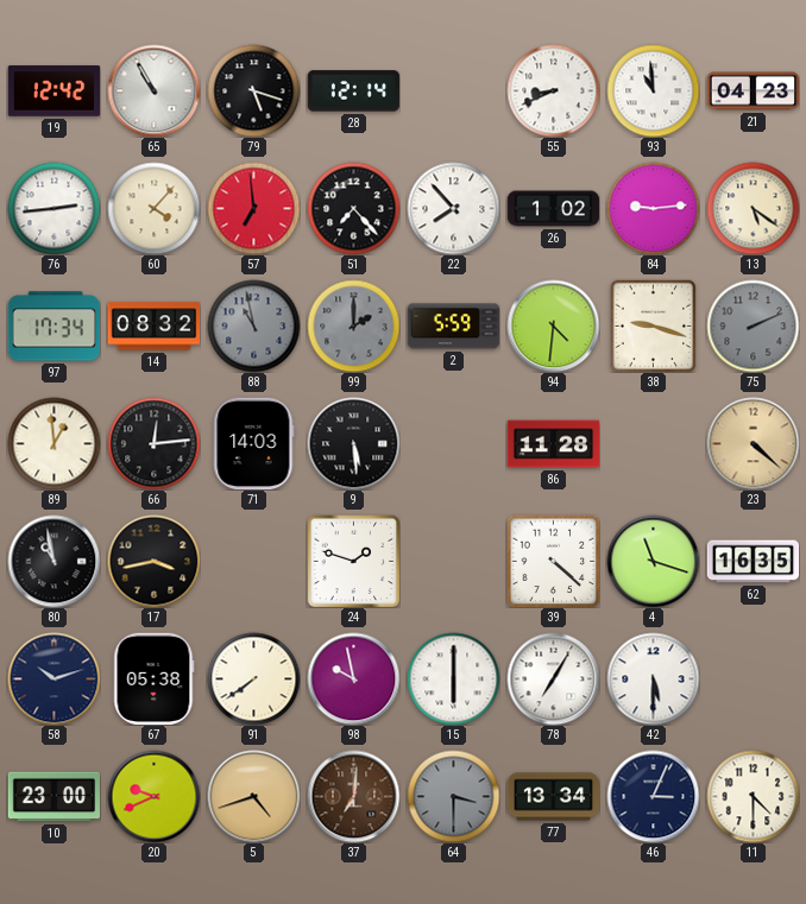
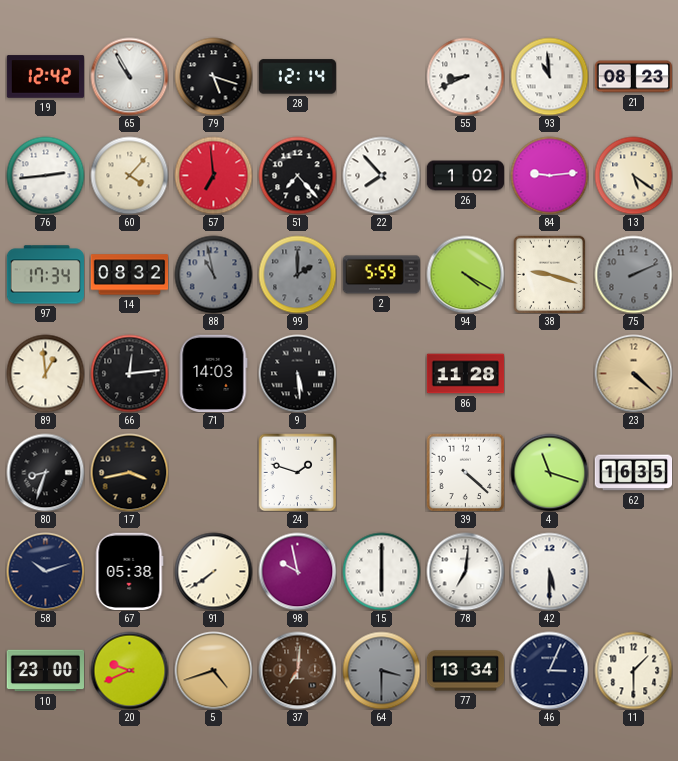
21: 04:23 -> 08:23 (633, 77)
94: 4:31 -> 4:20 (465, 274)
80: 10:58 -> 8:33 (45, 472)
78: 7:05 -> 7:01 (465, 571)
11: 4:30 -> 1:30 (633, 670)
